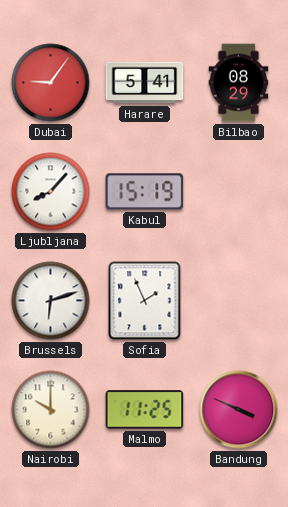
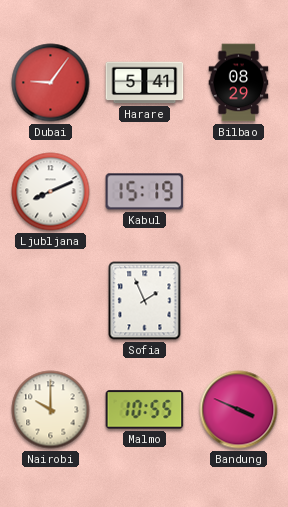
Ljubljana: 8:07 -> 8:11 (51, 192)
Brussels: 6:12 -> none (51, 301)
Malmo: 11:25 -> 10:55 (145, 410)
